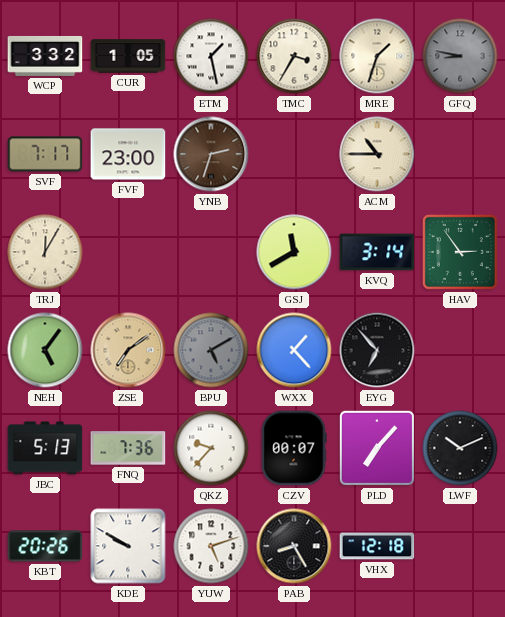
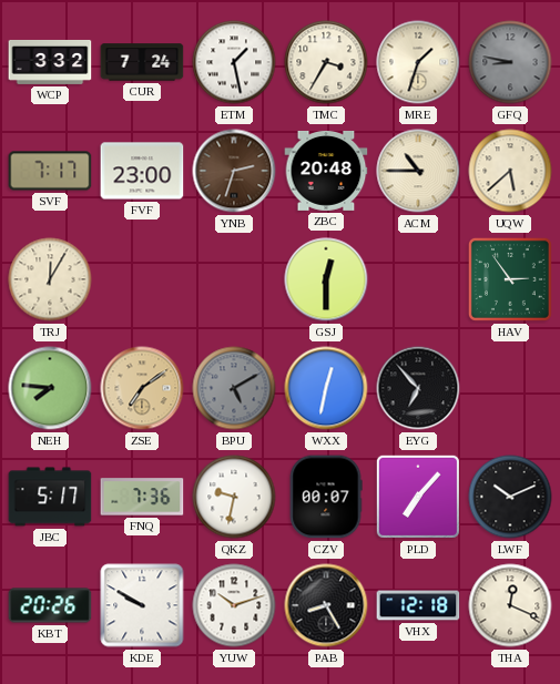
CUR: 1:05 -> 7:24 (142, 62)
ZBC: none -> 20:48 (326, 171)
UQW: none -> 5:38 (510, 171)
GSJ: 11:40 -> 12:30 (326, 279)
KVQ: 3:14 -> none (377, 252)
NEH: 5:06 -> 7:46 (50, 388)
WXX: 1:23 -> 12:32 (326, 388)
JBC: 5:13 -> 5:17 (50, 497)
QKZ: 9:37 -> 9:32 (234, 497)
YUW: 5:12 -> 10:12 (234, 605)
THA: none -> 12:19 (510, 605)
